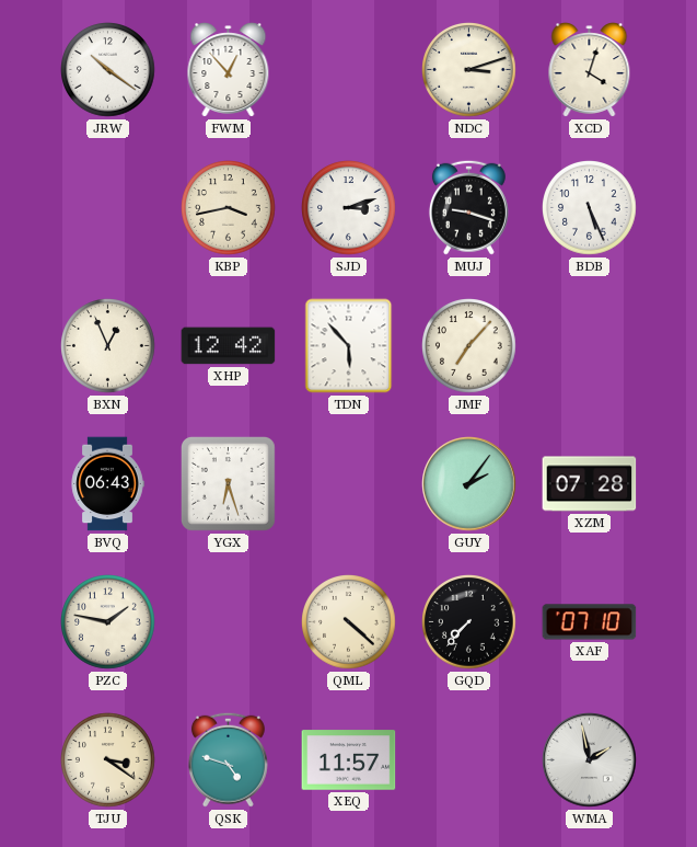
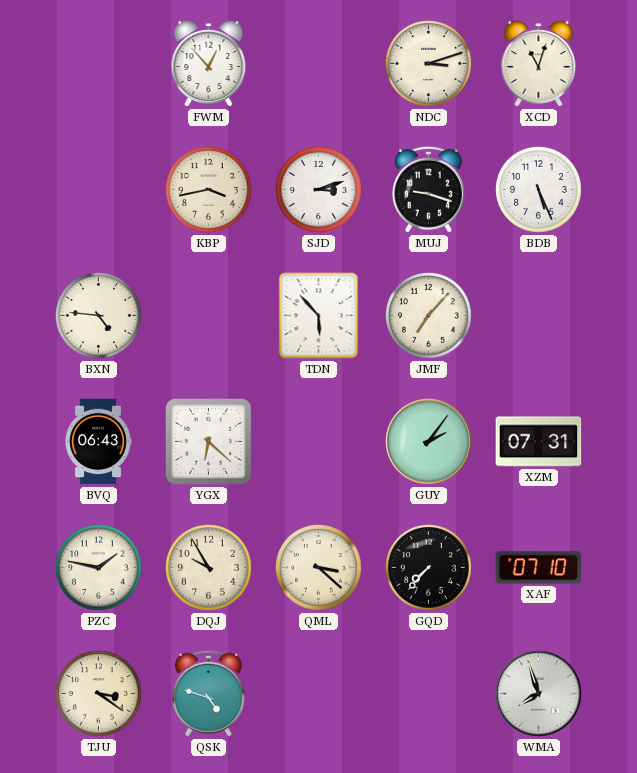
JRW: 10:21 -> none (108, 70)
XCD: 4:03 -> 11:03 (539, 64)
BXN: 12:56 -> 4:46 (99, 316)
XHP: 12:42 -> none (229, 346)
YGX: 6:27 -> 6:22 (208, 441)
XZM: 07:28 -> 07:31 (539, 442)
DQJ: none -> 9:55 (209, 568)
QML: 4:22 -> 3:22 (319, 568)
XEQ: 11:57 -> none (349, 760)
WMA: 1:58 -> 7:57 (539, 694)
